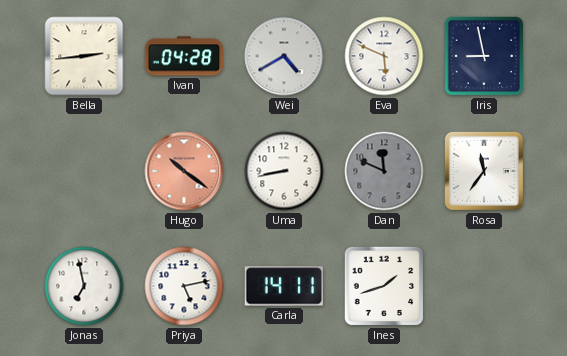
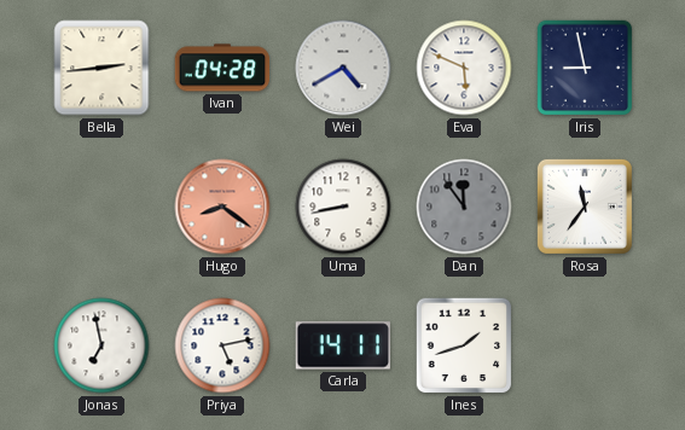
Hugo: 10:21 -> 8:21 (222, 207)
Dan: 11:49 -> 11:54 (464, 207)
